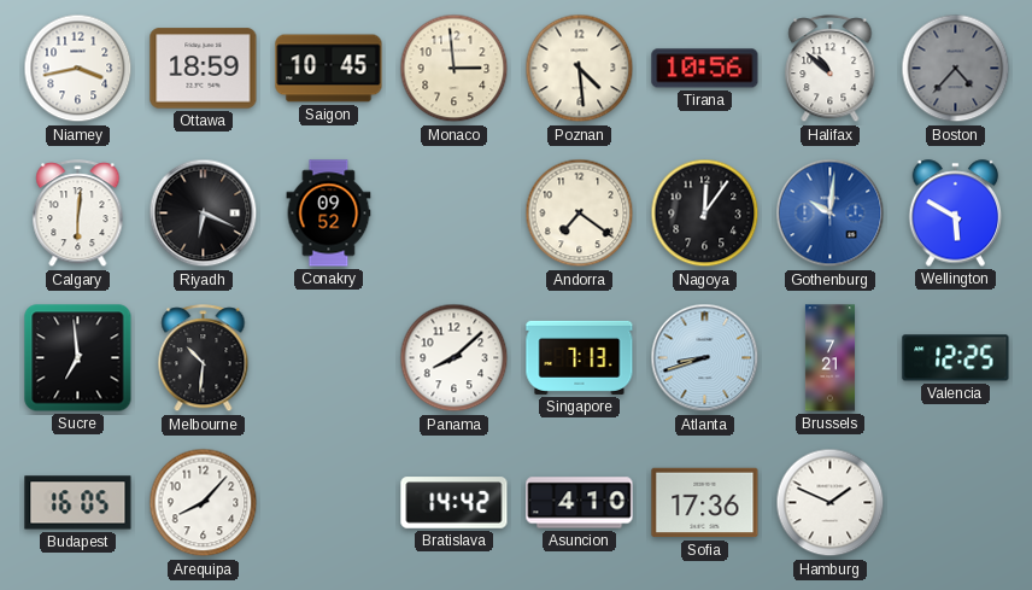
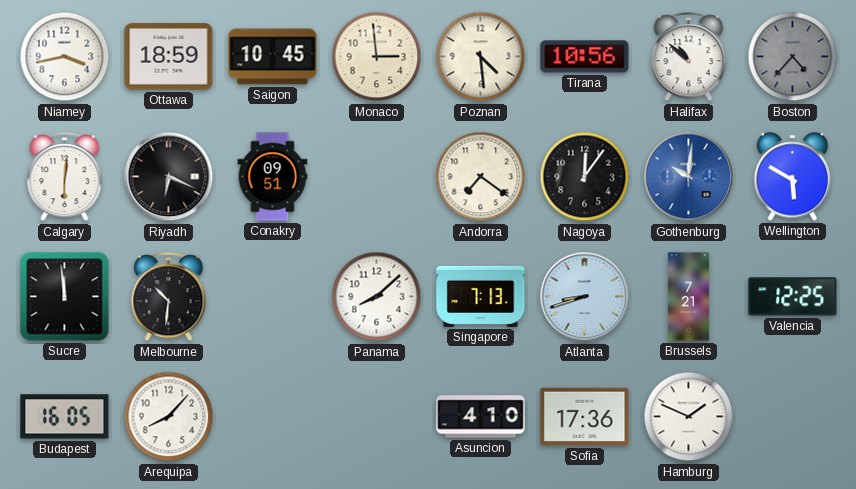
Conakry: 09:52 -> 09:51 (273, 177)
Sucre: 6:59 -> 11:59 (65, 297)
Bratislava: 14:42 -> none (455, 503)
